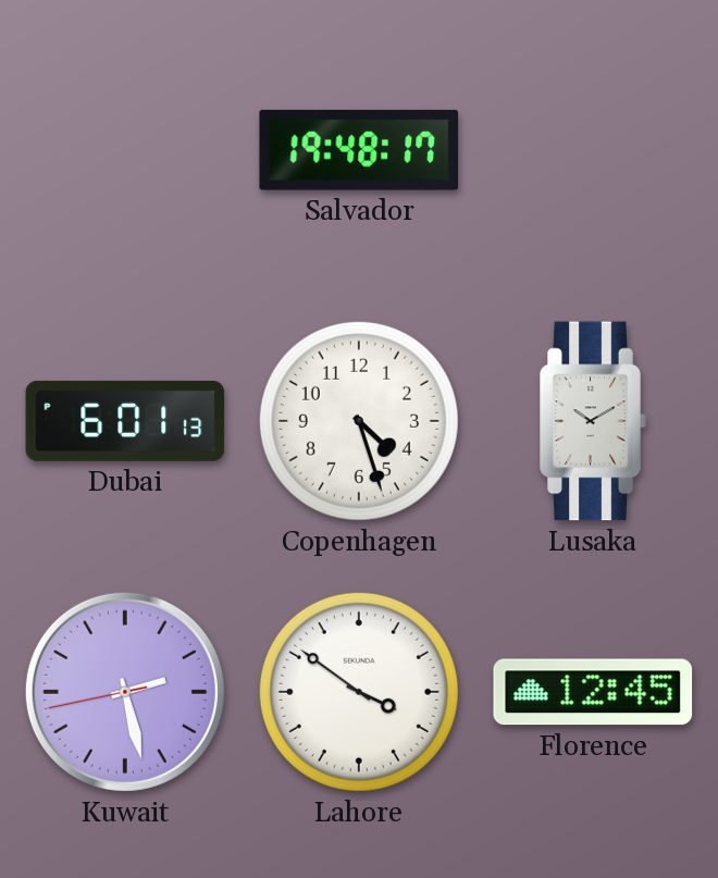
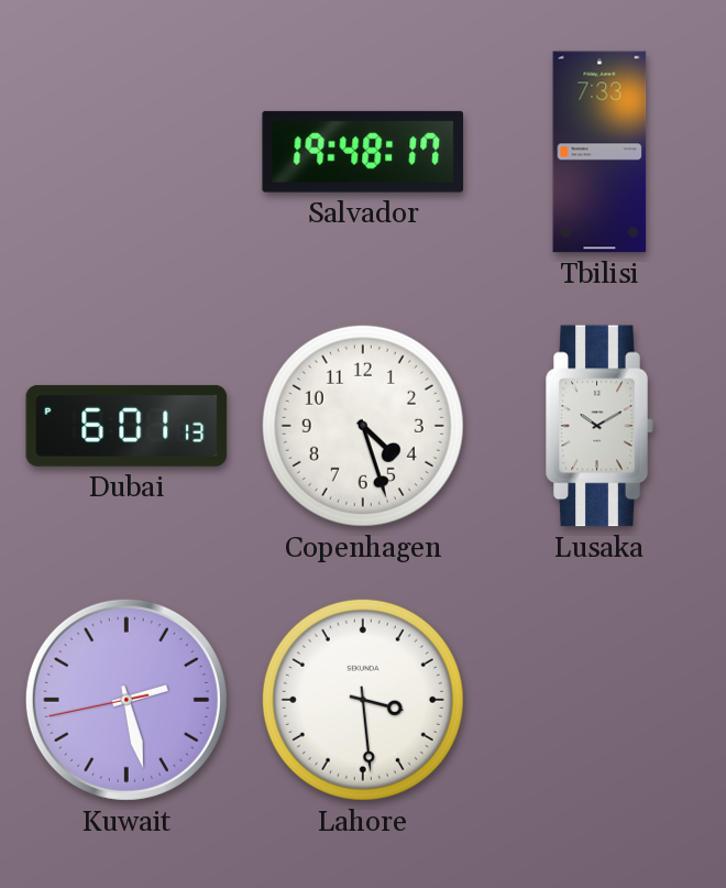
Tbilisi: none -> 7:33 (599, 152)
Lahore: 3:51 -> 3:29 (363, 700)
Florence: 12:45 -> none (593, 692)
